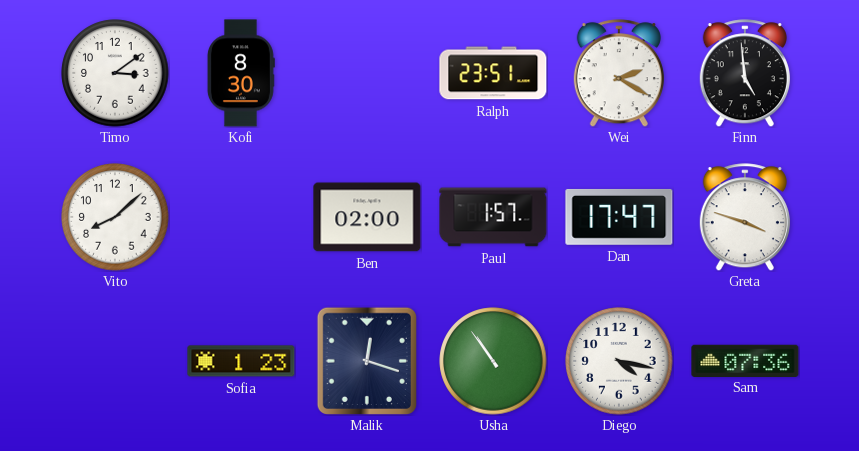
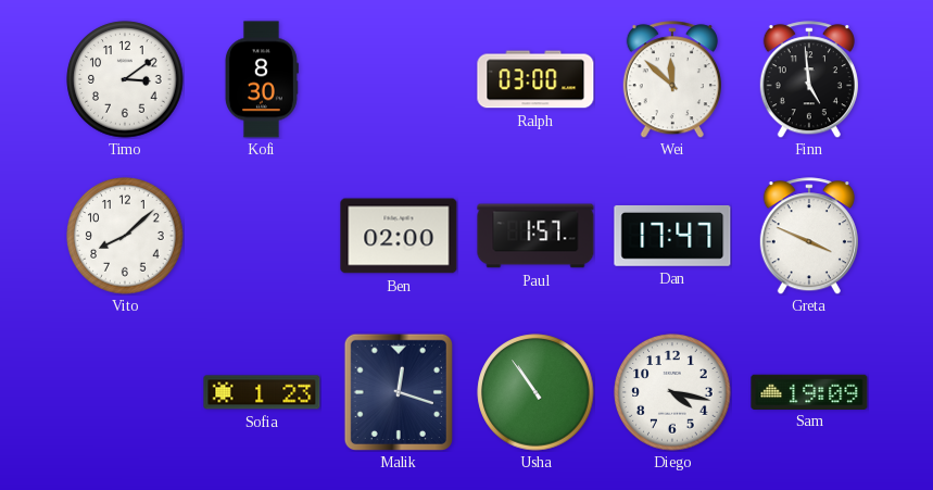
Ralph: 23:51 -> 03:00 (535, 79)
Wei: 2:20 -> 11:52 (672, 79)
Greta: 3:48 -> 3:49 (809, 236)
Sam: 07:36 -> 19:09 (809, 391)
